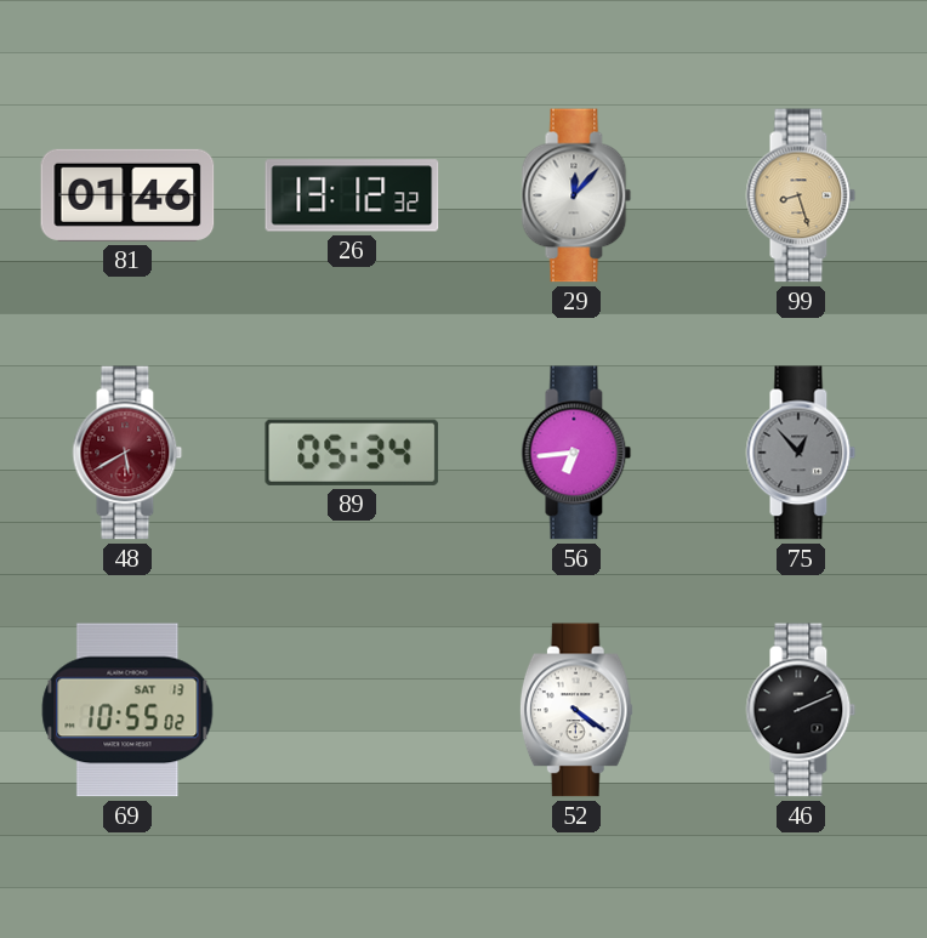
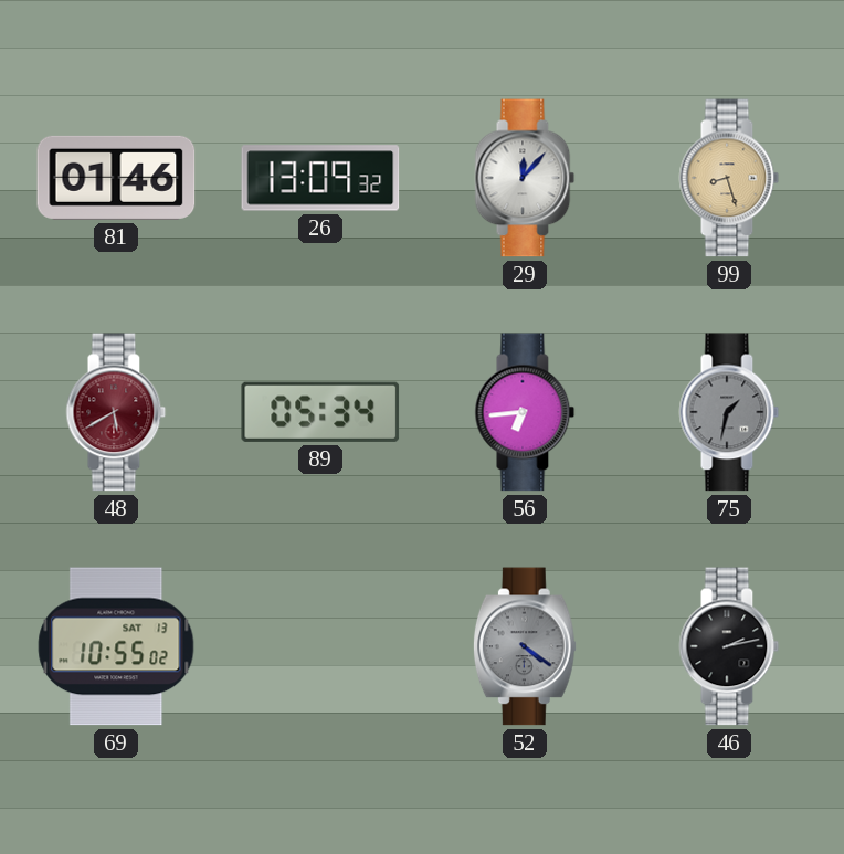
26: 13:12 -> 13:09 (320, 178)
75: 12:53 -> 1:32 (729, 412)
52 dial: white -> grey (525, 646)
46: 2:11 -> 2:13 (729, 646)
